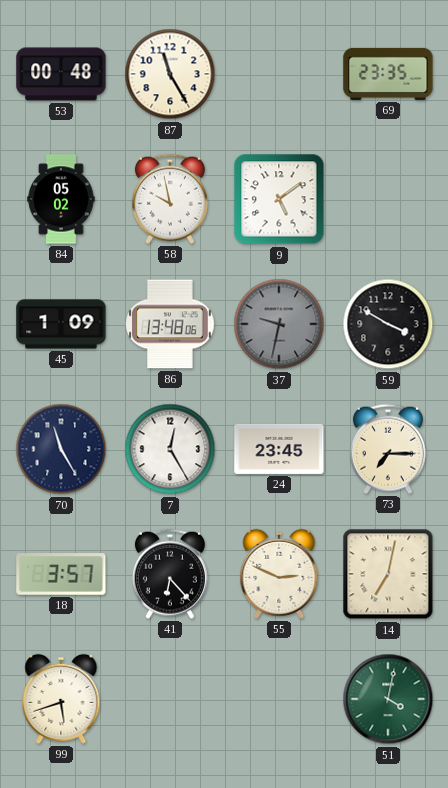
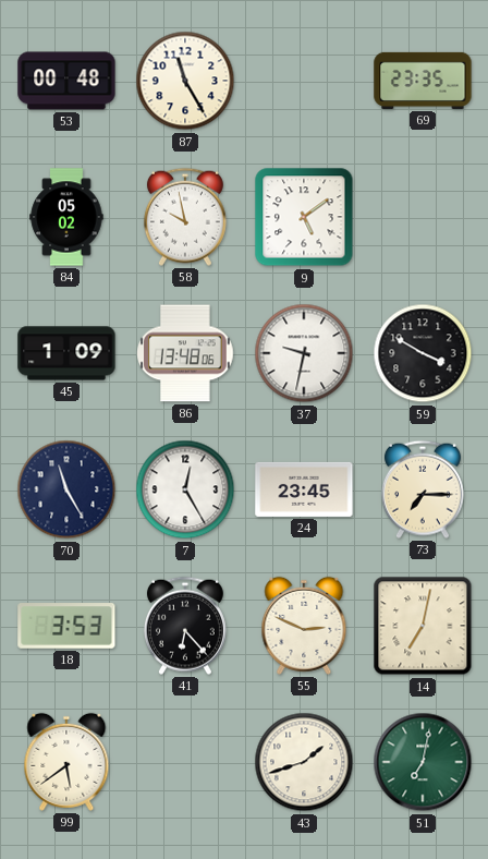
37 dial: grey -> white (304, 353)
18: 3:57 -> 3:53 (66, 626)
99: 5:42 -> 5:39 (66, 762)
43: none -> 1:42 (304, 762)
51: 4:02 -> 7:02 (423, 762)
